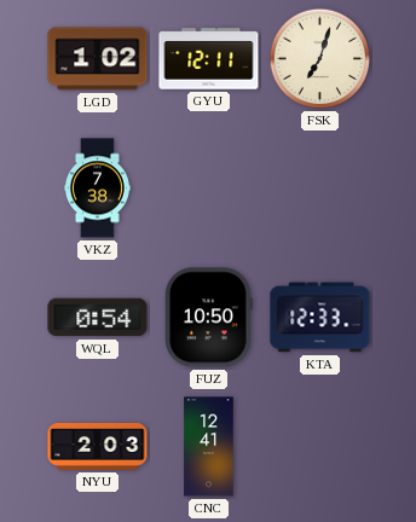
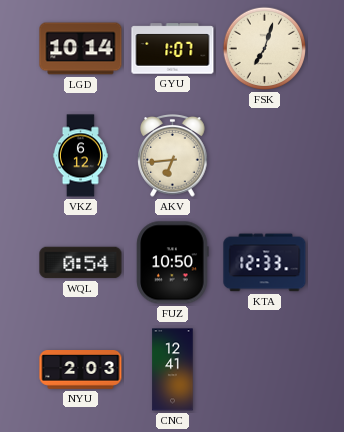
LGD: 1:02 -> 10:14 (81, 49)
GYU: 12:11 -> 1:07 (173, 49)
VKZ: 7:38 -> 6:12 (80, 156)
AKV: none -> 6:44 (173, 156)
